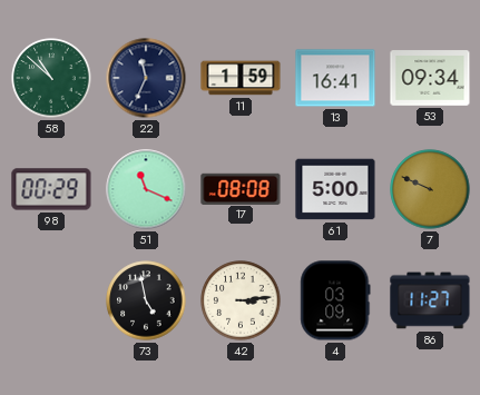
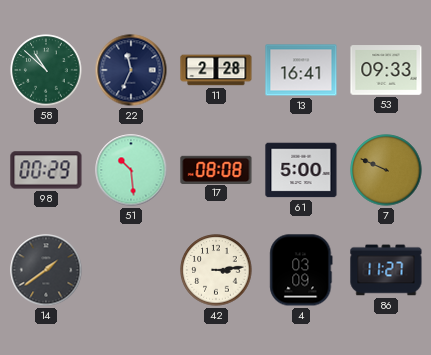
11: 1:59 -> 2:28 (216, 70)
53: 09:34 -> 09:33 (386, 70)
51: 11:19 -> 10:29 (131, 170)
14: none -> 1:39 (46, 270)
73: 4:58 -> none (146, 300)
